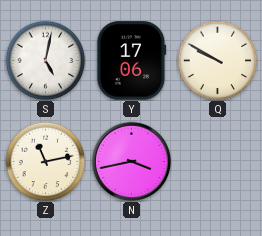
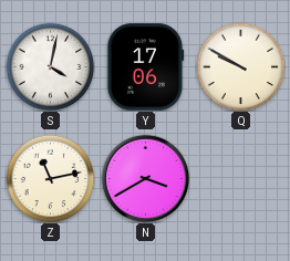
S: 5:02 -> 4:02 (50, 66)
N: 3:43 -> 3:40 (145, 178)
